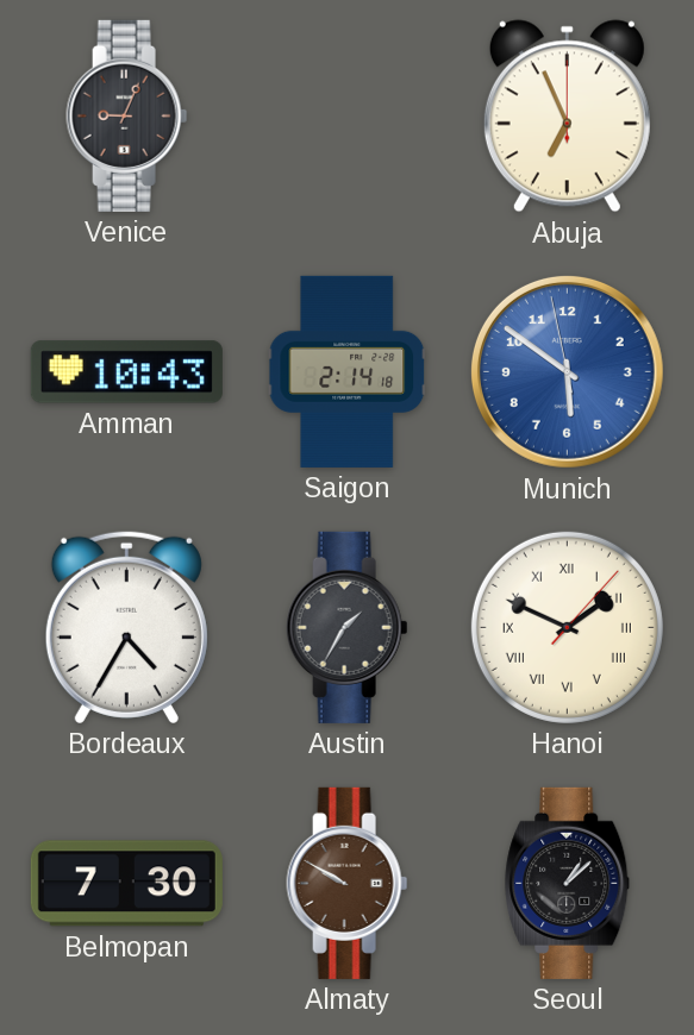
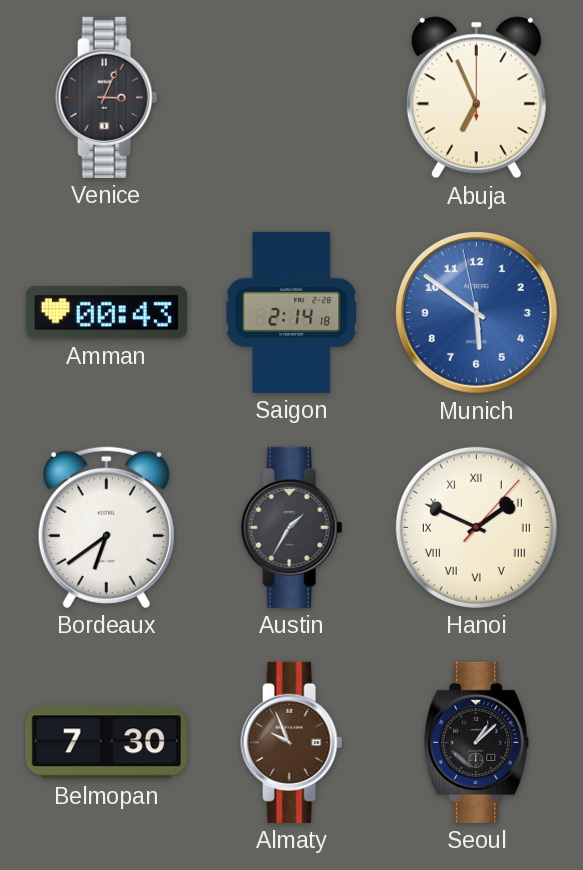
Venice: 9:04 -> 3:04 (107, 97)
Amman: 10:43 -> 00:43 (106, 313)
Bordeaux: 4:35 -> 6:39 (106, 527)
Almaty: 9:50 -> 9:56 (292, 742)
